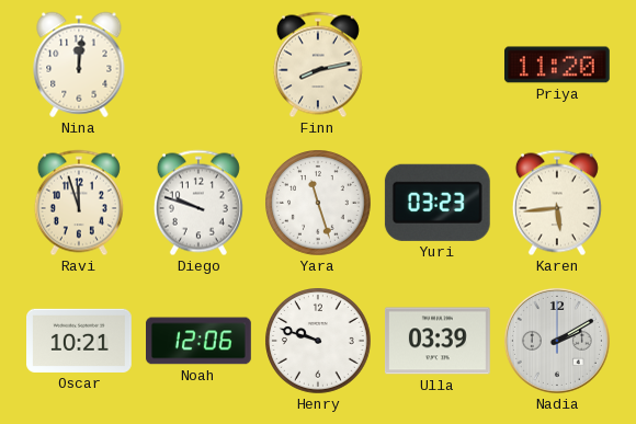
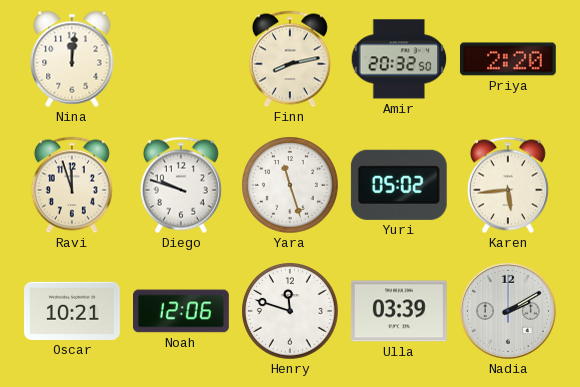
Amir: none -> 20:32 (399, 59)
Priya: 11:20 -> 2:20 (508, 59)
Yuri: 03:23 -> 05:02 (399, 185)
Henry: 9:48 -> 11:48 (291, 312)
